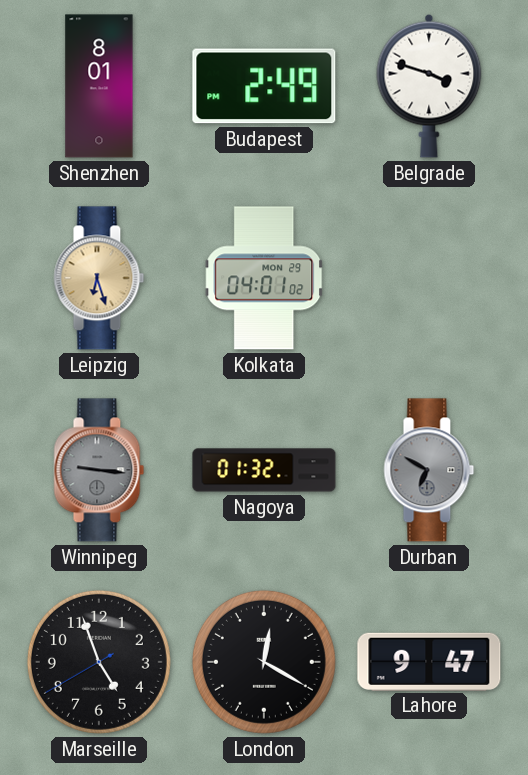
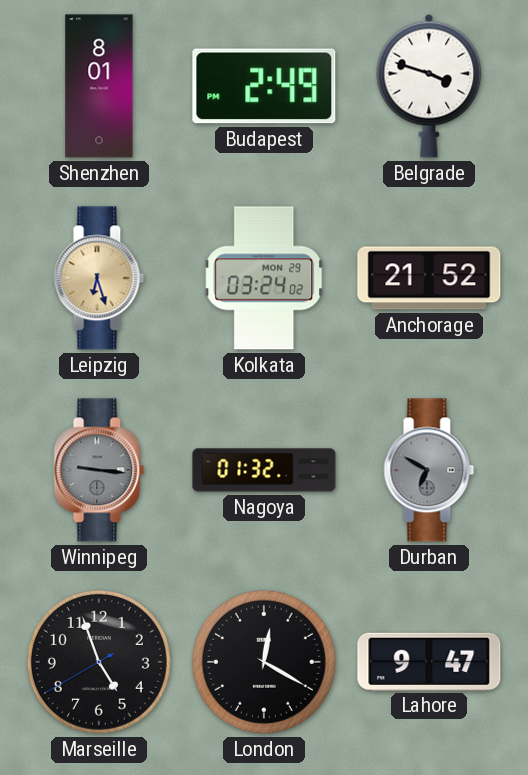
Kolkata: 04:01 -> 03:24 (264, 278)
Anchorage: none -> 21:52 (429, 278)
